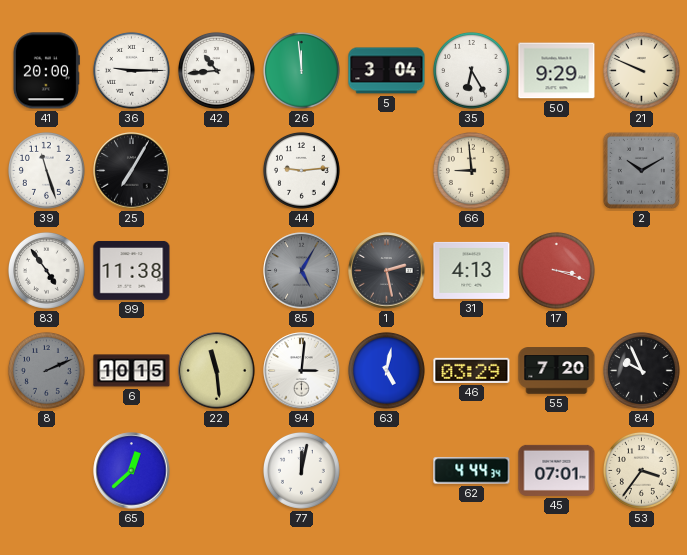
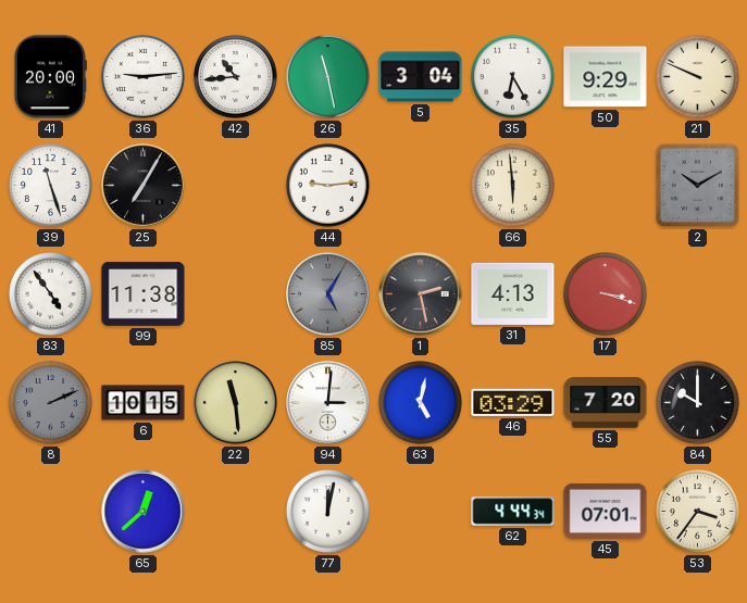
36: 9:15 -> 9:14 (142, 76)
26: 11:59 -> 11:28 (327, 76)
66: 8:59 -> 5:59 (512, 185)
84: 9:56 -> 10:00 (697, 402)
